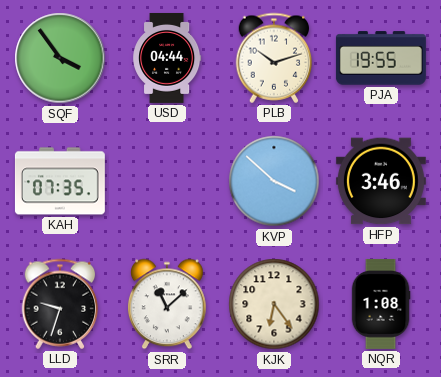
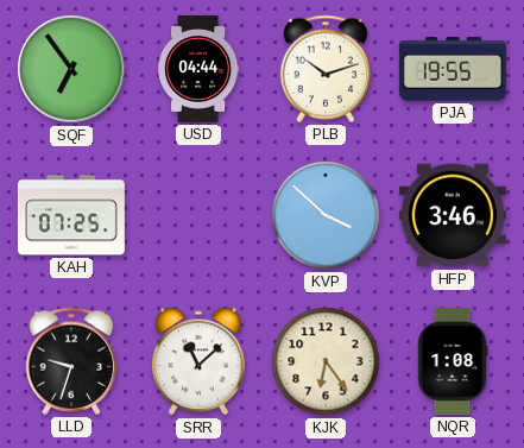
SQF: 3:54 -> 6:54 (71, 69)
KAH: 07:35 -> 07:25 (71, 215)
